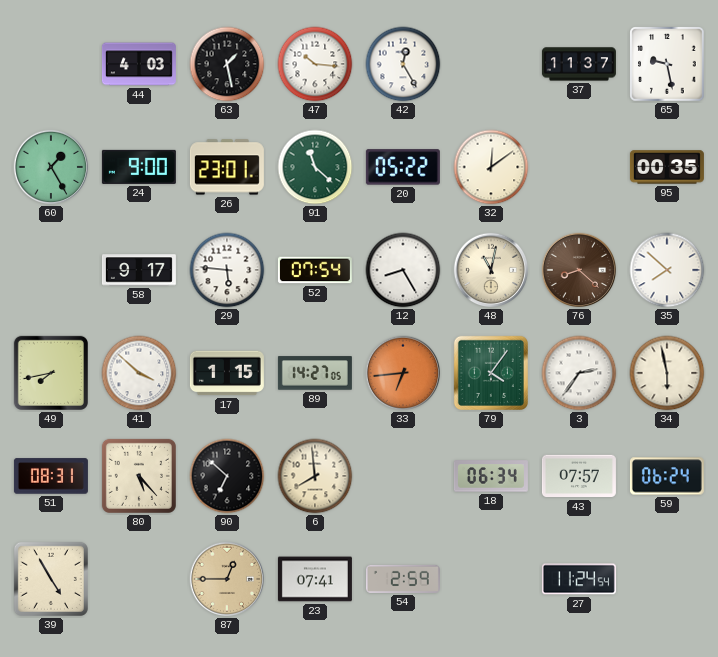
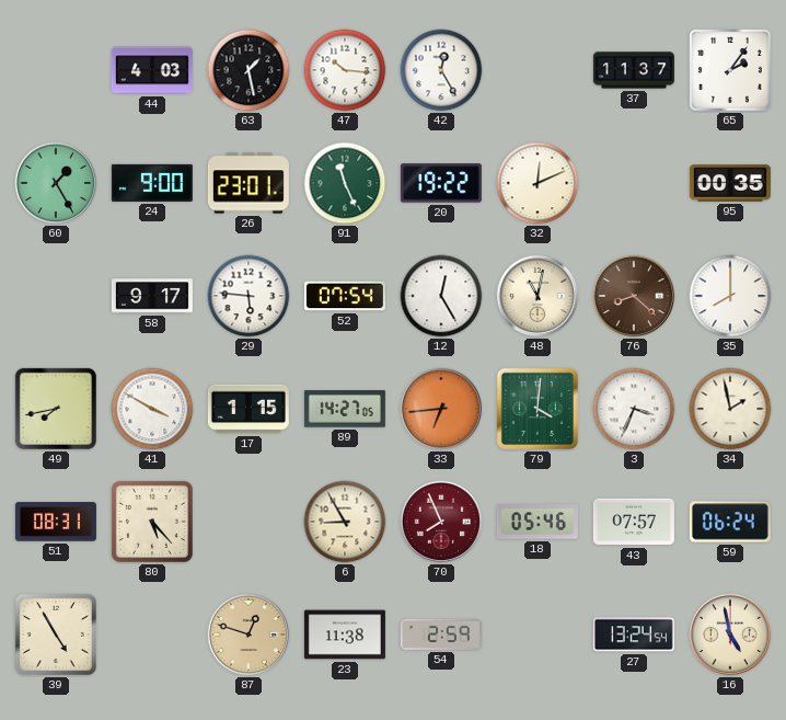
65: 9:28 -> 2:06 (730, 70)
91: 11:22 -> 11:26 (345, 183)
20: 05:22 -> 19:22 (441, 183)
32: 12:09 -> 12:11 (538, 183)
12: 8:25 -> 12:25 (441, 296)
35: 7:52 -> 8:00 (730, 296)
41: 3:52 -> 3:50 (152, 409)
79: 4:06 -> 4:01 (538, 409)
3: 2:36 -> 3:34 (634, 409)
34: 5:58 -> 1:58 (730, 409)
90: 6:52 -> none (227, 476)
6: 7:59 -> 8:55 (345, 522)
70: none -> 7:56 (441, 522)
18: 06:34 -> 05:46 (538, 522)
87: 12:45 -> 12:48 (248, 635)
23: 07:41 -> 11:38 (345, 635)
27: 11:24 -> 13:24 (634, 635)
16: none -> 4:58 (730, 635)
